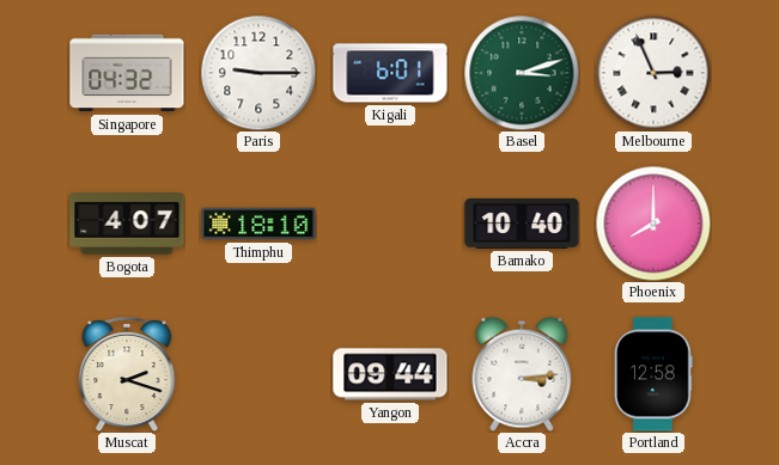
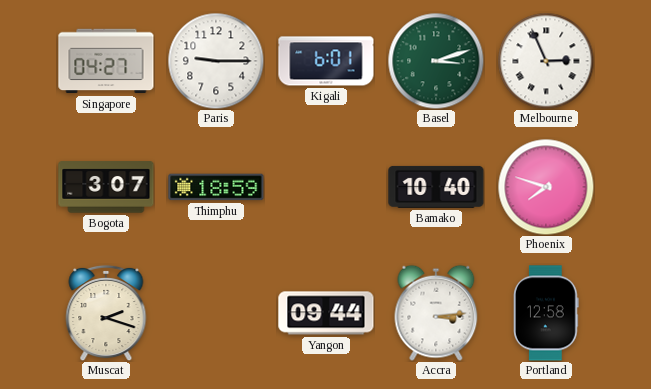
Singapore: 04:32 -> 04:27 (106, 61)
Bogota: 4:07 -> 3:07 (106, 187)
Thimphu: 18:10 -> 18:59 (216, 187)
Phoenix: 8:00 -> 7:48 (546, 187)
